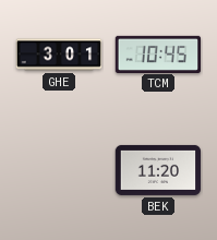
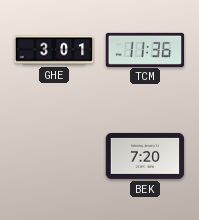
TCM: 10:45 -> 11:36 (145, 49)
BEK: 11:20 -> 7:20 (145, 156)
